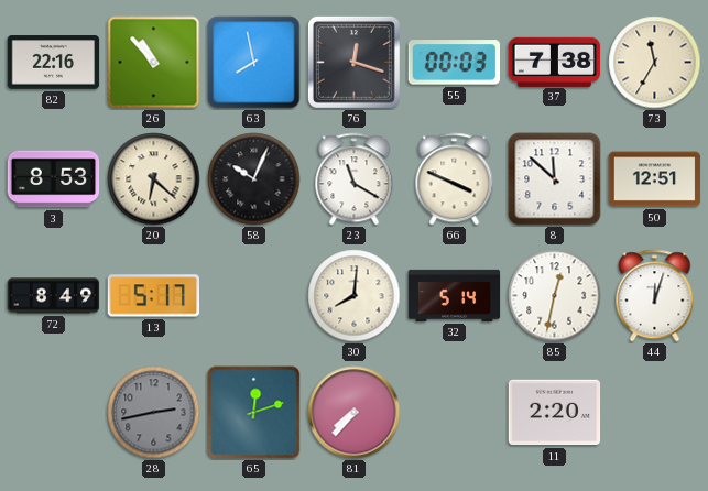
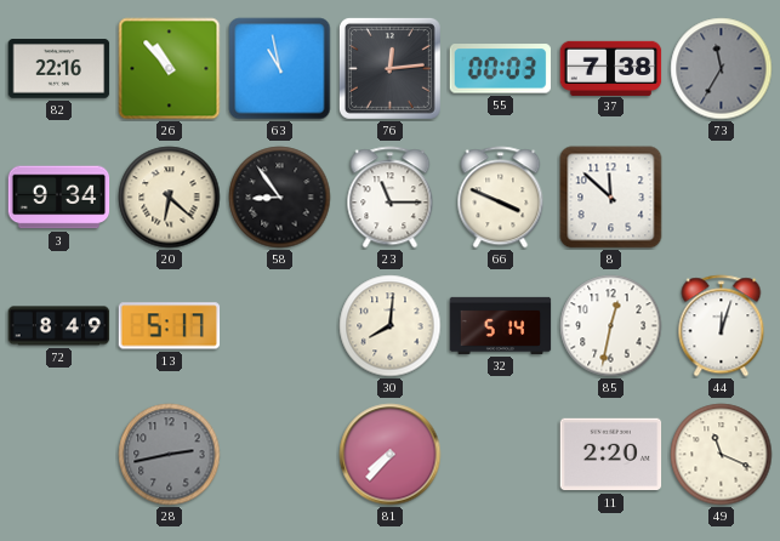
63: 7:58 -> 10:58 (280, 69)
76: 12:18 -> 12:14 (389, 68)
73 dial: cream -> grey (722, 69)
3: 8:53 -> 9:34 (59, 198)
58: 10:04 -> 8:54 (280, 198)
23: 11:20 -> 11:15 (391, 198)
50: 12:51 -> none (655, 179)
65: 12:12 -> none (254, 413)
49: none -> 11:19 (722, 455)
